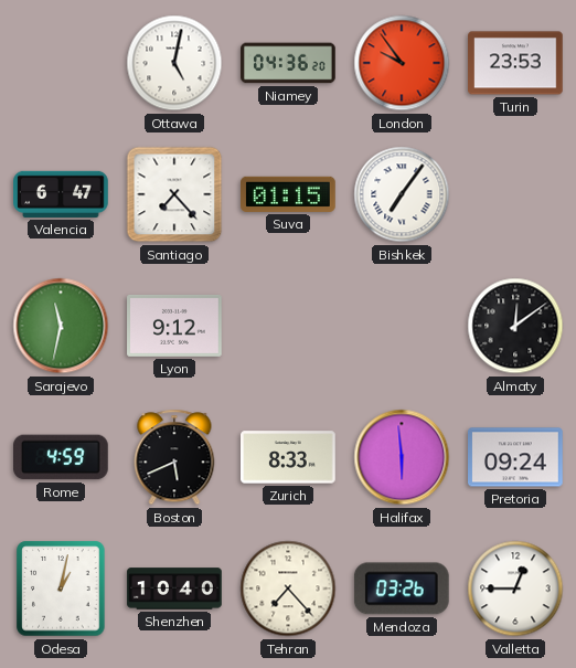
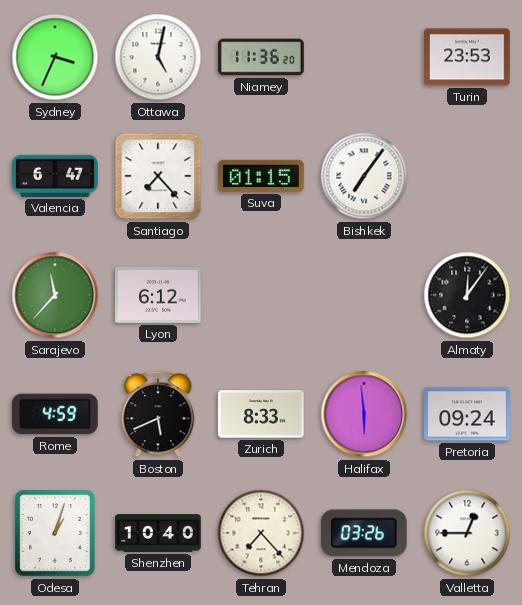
Sydney: none -> 3:34 (55, 57)
Niamey: 04:36 -> 11:36 (261, 57)
London: 9:54 -> none (402, 63)
Sarajevo: 11:32 -> 11:37 (55, 295)
Lyon: 9:12 -> 6:12 (158, 295)
Almaty: 12:09 -> 12:06 (467, 295)
Odesa: 1:02 -> 1:03 (55, 533)
